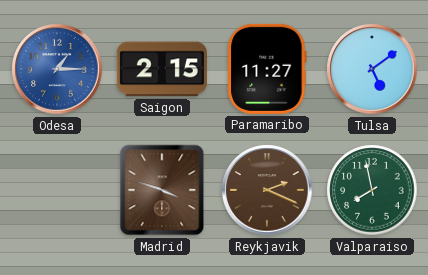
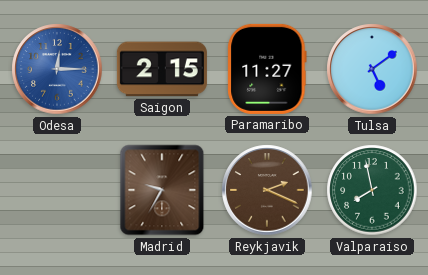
Odesa: 1:15 -> 12:15 (57, 69)
Madrid: 3:48 -> 9:35 (162, 190)
